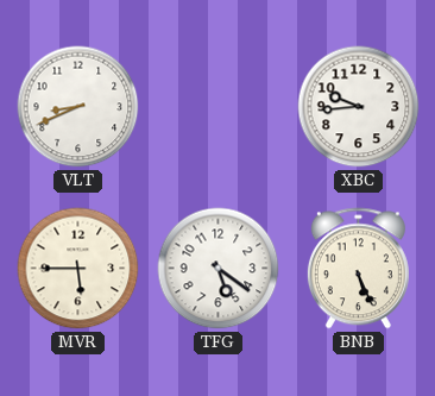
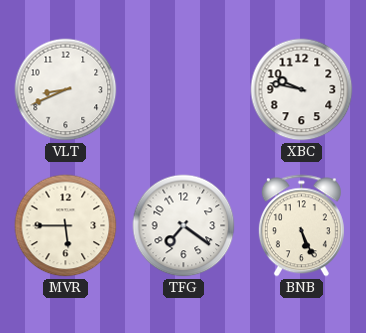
XBC: 9:44 -> 9:47 (302, 90)
TFG: 5:21 -> 7:21 (184, 226)
